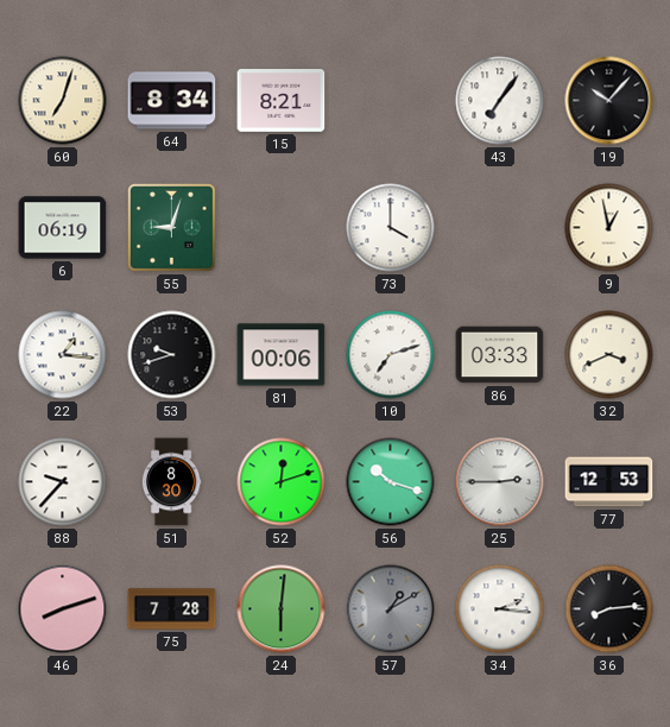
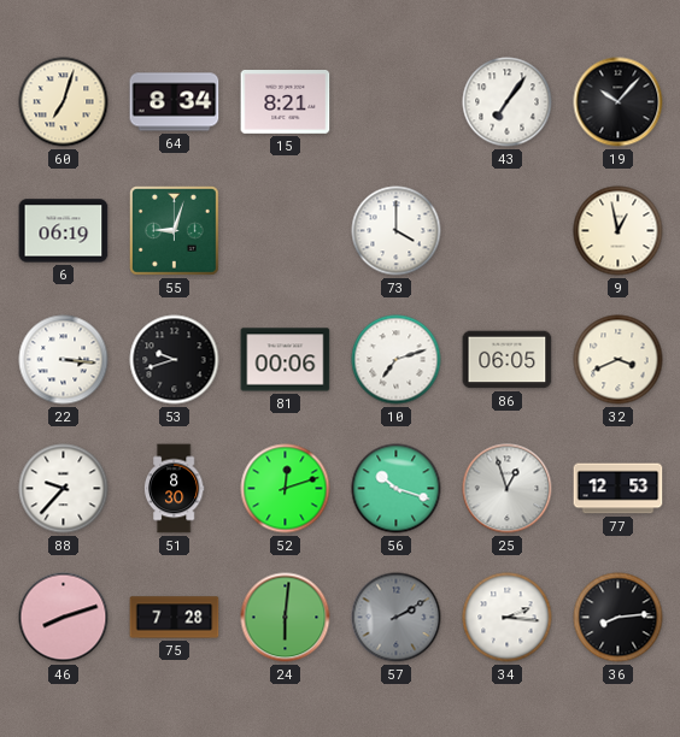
22: 1:16 -> 3:16 (64, 360)
86: 03:33 -> 06:05 (508, 360)
25: 2:45 -> 12:57 (508, 489)
57: 1:10 -> 2:10 (397, 618)
